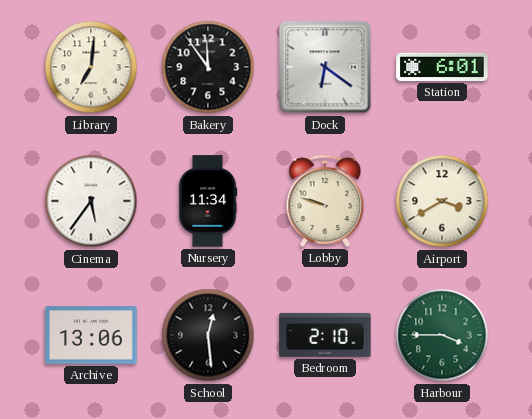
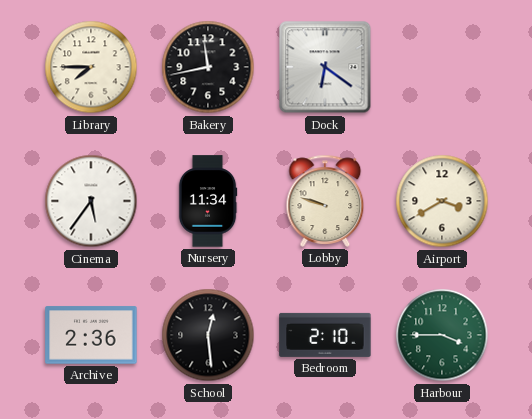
Library: 7:01 -> 7:45 (91, 67)
Bakery: 11:54 -> 11:43 (208, 67)
Station: 6:01 -> none (442, 67)
Archive: 13:06 -> 2:36 (91, 335)
